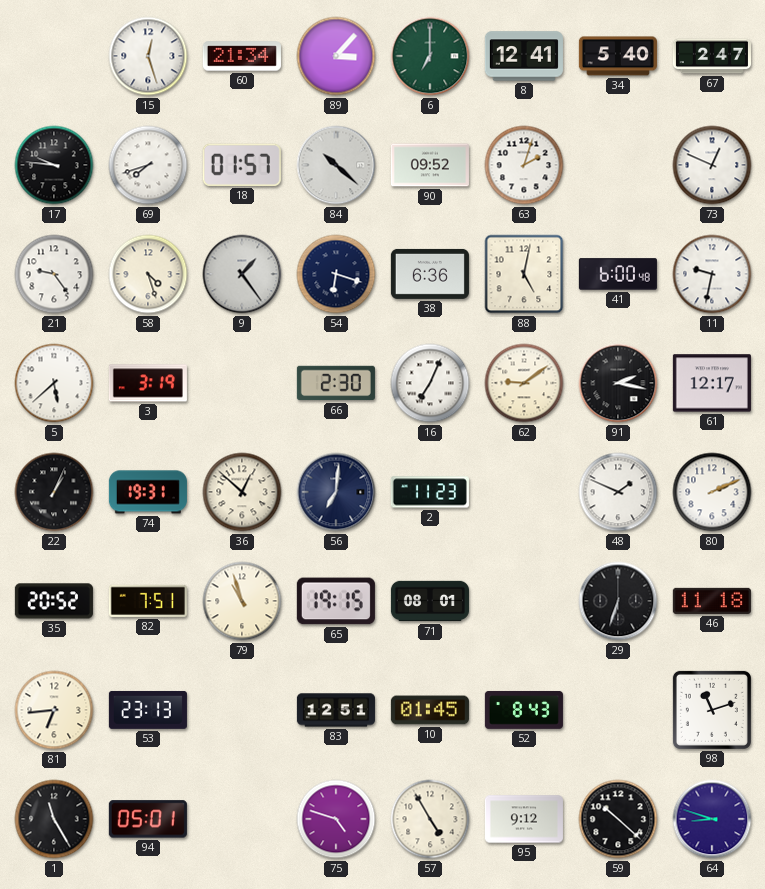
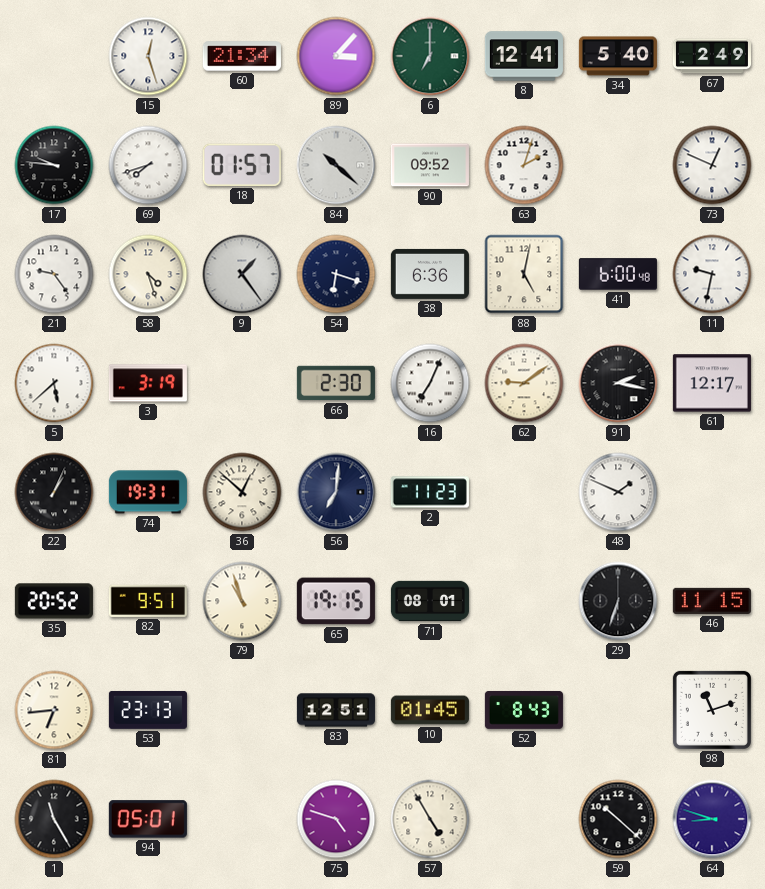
67: 2:47 -> 2:49 (712, 56)
80: 2:11 -> none (712, 492)
82: 7:51 -> 9:51 (148, 601)
46: 11:18 -> 11:15 (712, 601)
95: 9:12 -> none (524, 819)
